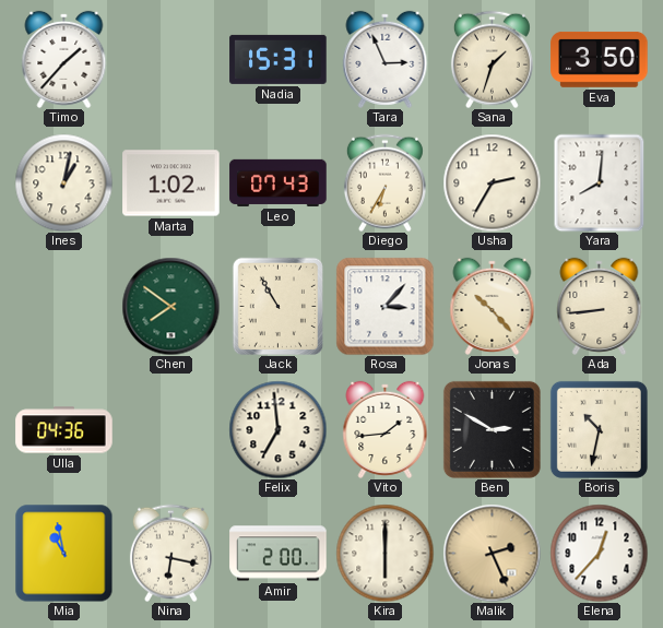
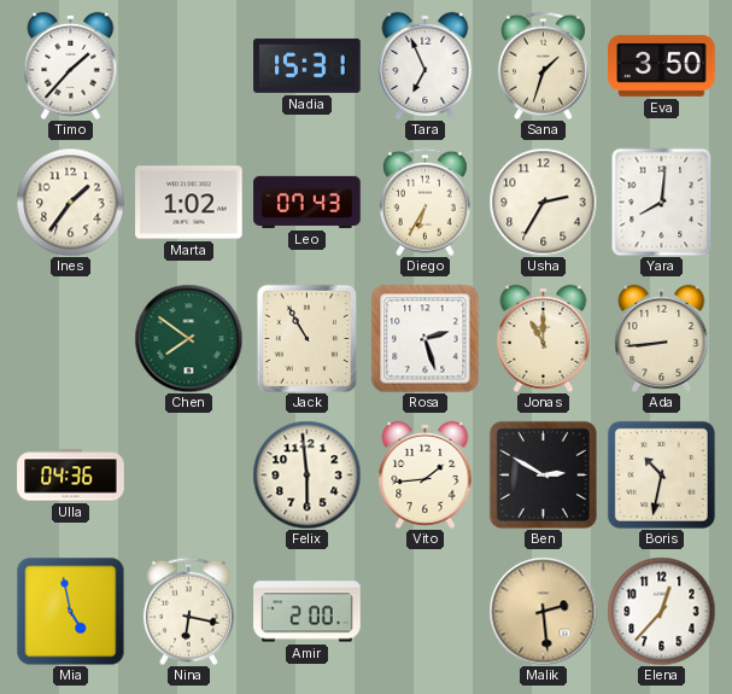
Tara: 2:56 -> 6:56 (426, 65)
Ines: 1:02 -> 1:36 (70, 202)
Rosa: 3:07 -> 2:27 (424, 338)
Jonas: 10:23 -> 11:00 (544, 338)
Felix: 6:59 -> 5:59 (306, 474)
Mia: 10:58 -> 4:58 (70, 611)
Kira: 6:00 -> none (384, 553)
Malik: 2:26 -> 2:29 (543, 611)
